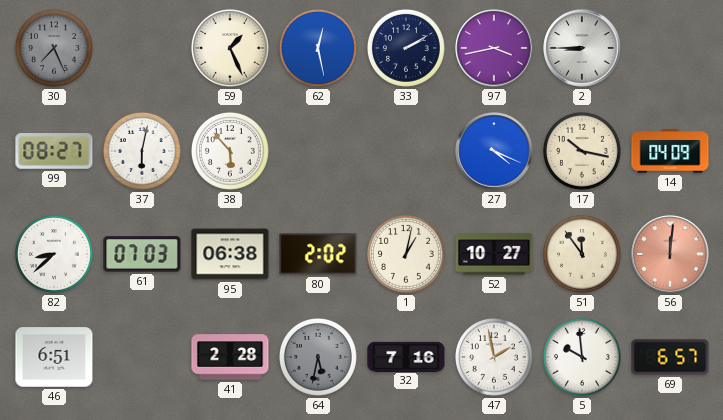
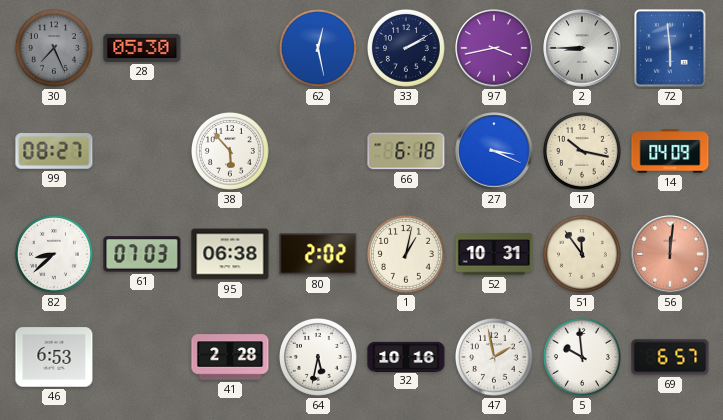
28: none -> 05:30 (142, 48)
59: 1:26 -> none (230, 48)
72: none -> 5:59 (670, 48)
37: 6:02 -> none (142, 151)
66: none -> 6:18 (406, 151)
27: 4:19 -> 3:19 (494, 151)
52: 10:27 -> 10:31 (494, 254)
46: 6:51 -> 6:53 (54, 357)
64 dial: grey -> white (318, 357)
32: 7:16 -> 10:16 (406, 356)
